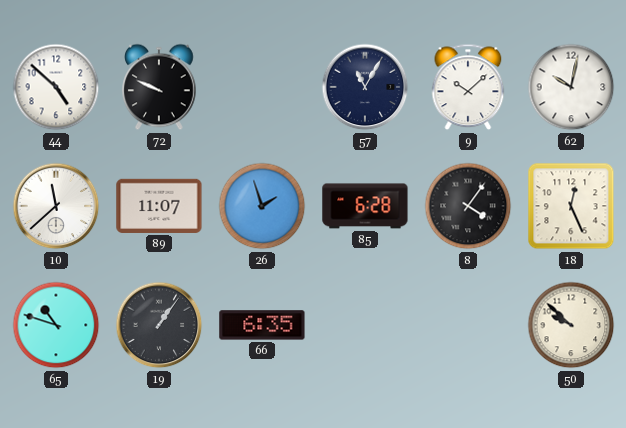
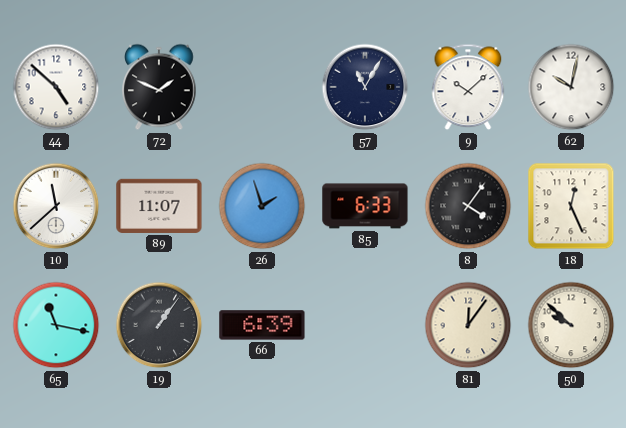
72: 9:49 -> 1:49 (160, 87)
85: 6:28 -> 6:33 (365, 206)
65: 10:48 -> 11:17 (56, 325)
66: 6:35 -> 6:39 (262, 325)
81: none -> 12:06 (468, 325)
